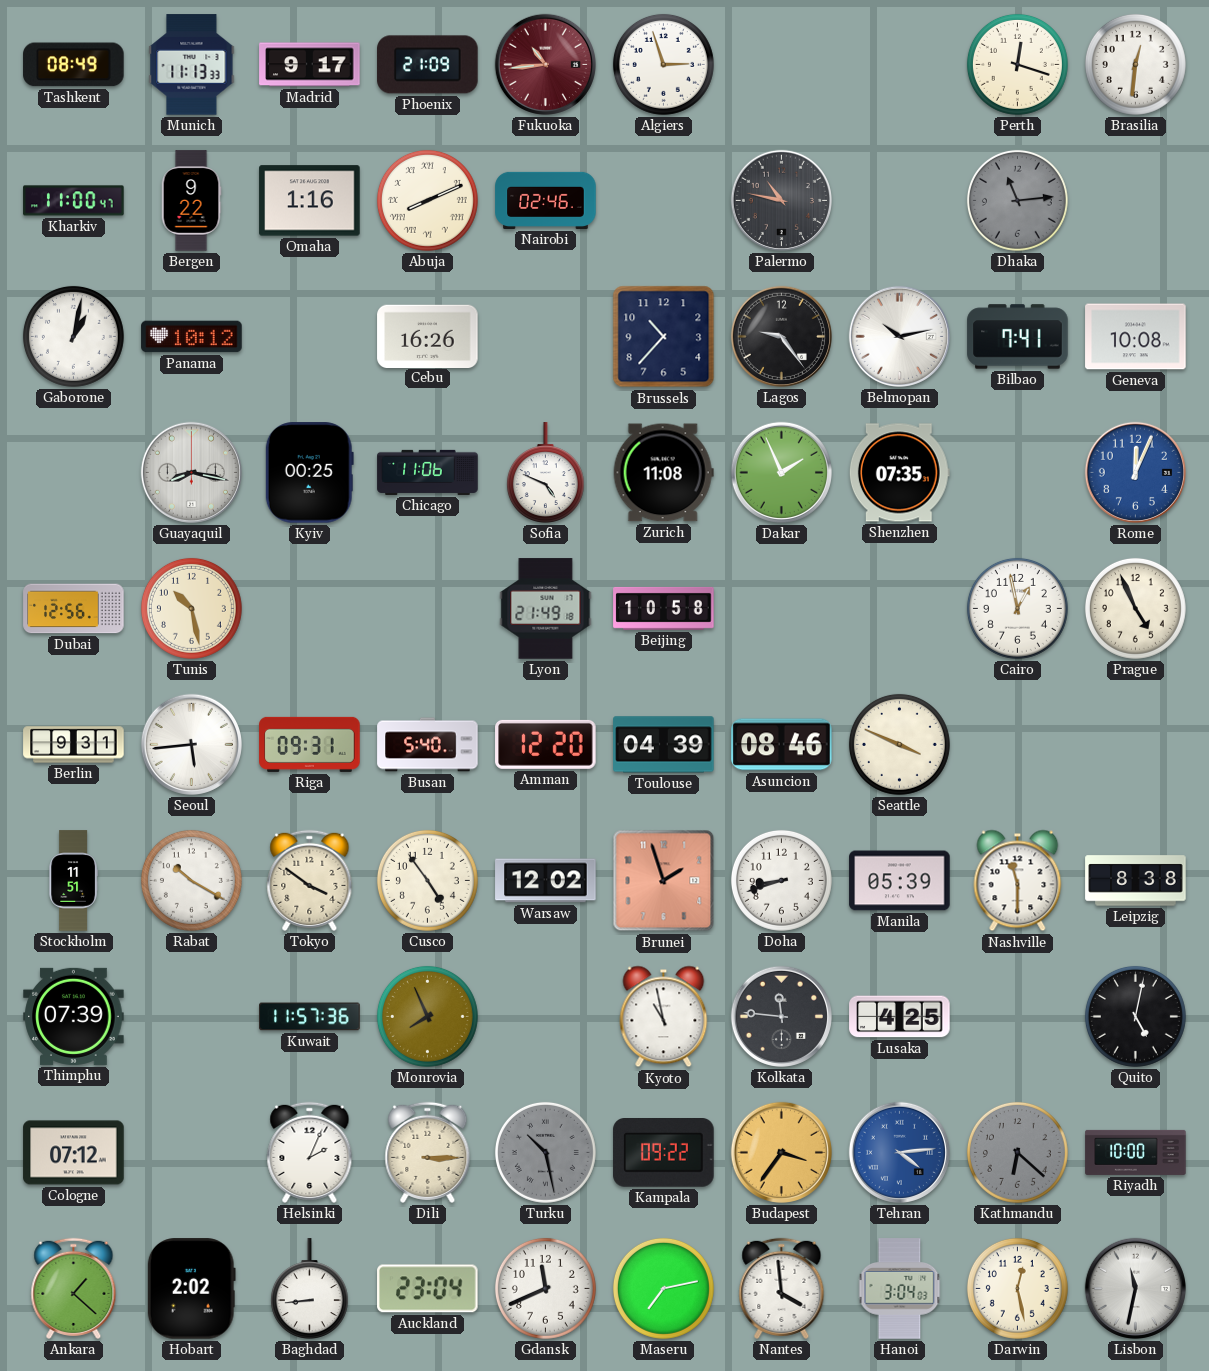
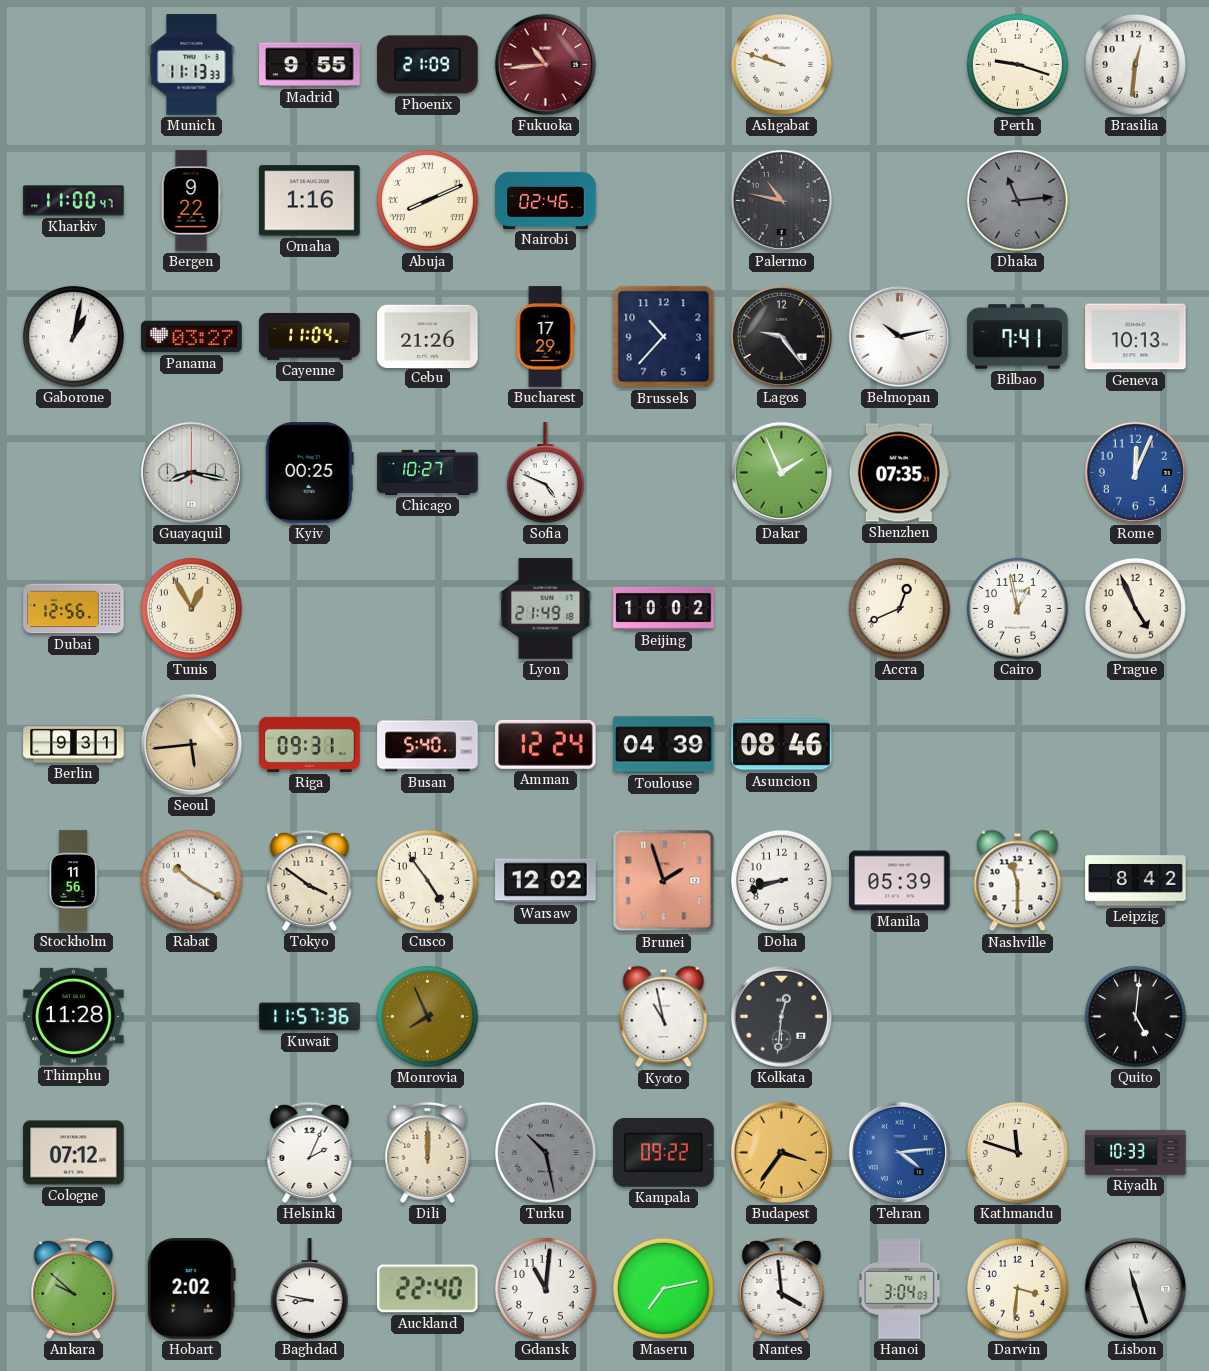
Tashkent: 08:49 -> none (74, 65)
Madrid: 9:17 -> 9:55 (310, 65)
Algiers: 2:57 -> none (663, 64)
Ashgabat: none -> 9:48 (781, 64)
Perth: 12:18 -> 9:18 (1017, 64)
Panama: 10:12 -> 03:27 (192, 337)
Cayenne: none -> 11:04 (310, 336)
Cebu: 16:26 -> 21:26 (428, 336)
Bucharest: none -> 17:29 (545, 337)
Geneva: 10:08 -> 10:13 (1136, 337)
Chicago: 11:06 -> 10:27 (428, 472)
Zurich: 11:08 -> none (663, 473)
Tunis: 10:28 -> 12:55 (191, 608)
Beijing: 10:58 -> 10:02 (664, 608)
Accra: none -> 12:41 (899, 608)
Seoul dial: white -> champagne (191, 744)
Amman: 12:20 -> 12:24 (546, 744)
Seattle: 3:49 -> none (899, 744)
Stockholm: 11:51 -> 11:56 (73, 881)
Leipzig: 8:38 -> 8:42 (1136, 881)
Thimphu: 07:39 -> 11:28 (74, 1016)
Kolkata: 11:46 -> 12:31 (781, 1016)
Lusaka: 4:25 -> none (900, 1017)
Quito: 5:02 -> 5:01 (1135, 1016)
Dili: 3:15 -> 12:00 (428, 1152)
Kathmandu: 6:22 -> 11:48 (1017, 1152)
Kathmandu dial: grey -> cream (1017, 1152)
Riyadh: 10:00 -> 10:33 (1136, 1152)
Ankara: 1:22 -> 9:52 (74, 1288)
Baghdad: 8:44 -> 8:47 (309, 1289)
Auckland: 23:04 -> 22:40 (428, 1289)
Gdansk: 11:41 -> 11:01 (545, 1288)
Darwin: 12:28 -> 3:31 (1017, 1288)
Lisbon: 11:32 -> 11:27 (1135, 1288)
